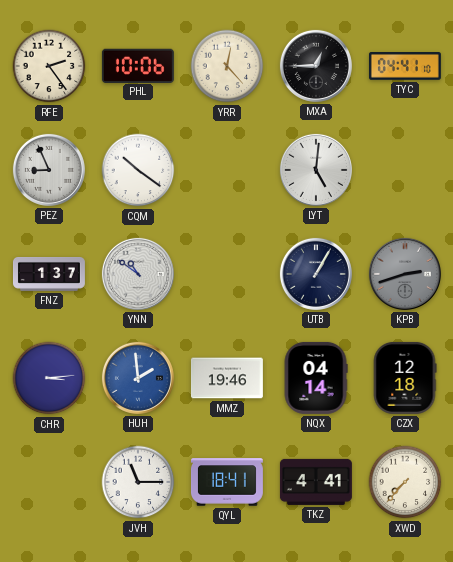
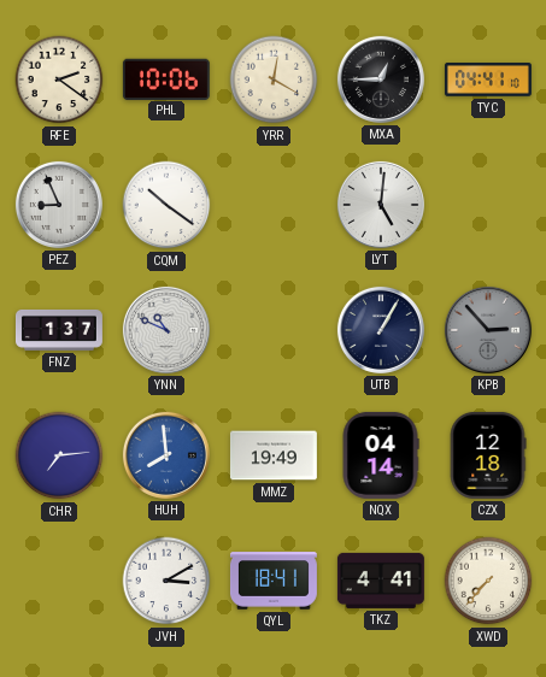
RFE: 2:24 -> 2:21 (59, 80)
YRR: 12:23 -> 12:20 (274, 80)
YNN: 10:51 -> 10:49 (166, 330)
KPB: 2:42 -> 2:53 (488, 330)
CHR: 3:14 -> 7:14 (59, 455)
HUH: 1:59 -> 7:59 (166, 455)
MMZ: 19:46 -> 19:49 (274, 455)
JVH: 11:15 -> 3:10 (166, 581)
